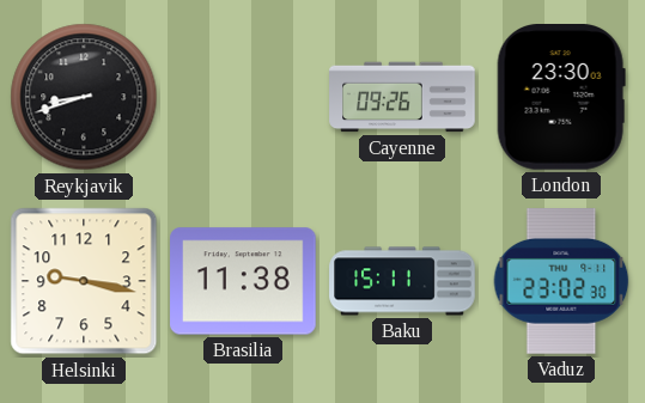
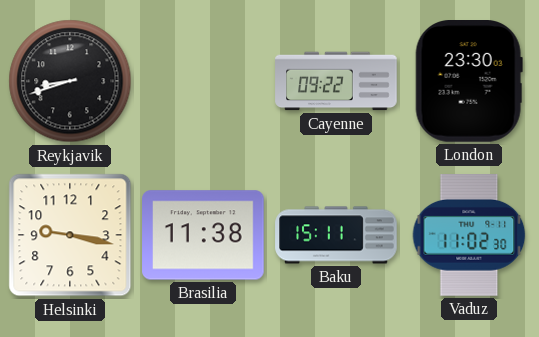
Cayenne: 09:26 -> 09:22 (336, 81)
Vaduz: 23:02 -> 11:02 (469, 235)
